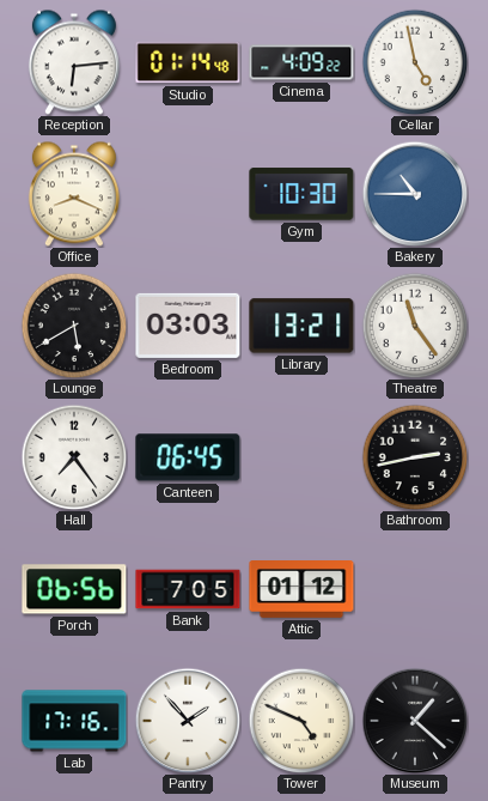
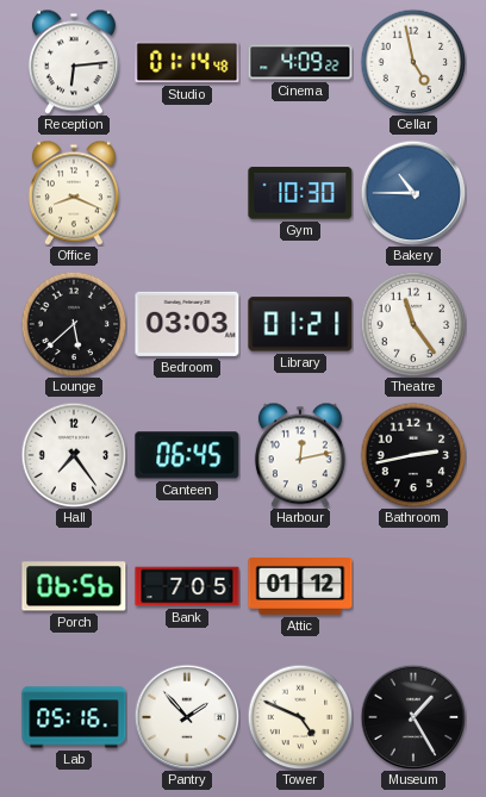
Lounge: 5:40 -> 5:38 (74, 324)
Library: 13:21 -> 01:21 (300, 324)
Harbour: none -> 12:13 (300, 455)
Lab: 17:16 -> 05:16 (74, 717)
Museum: 1:22 -> 1:25 (413, 717)
